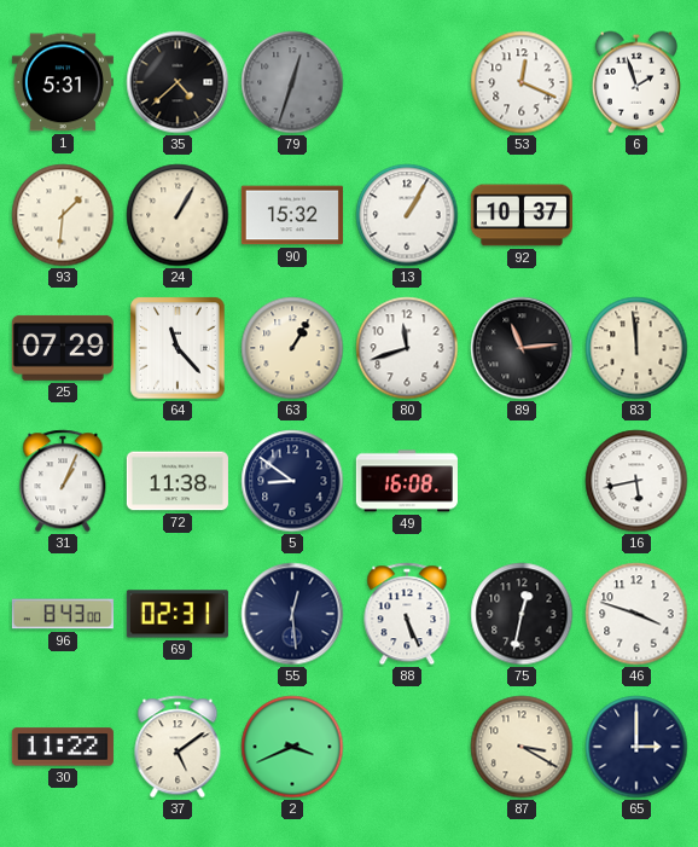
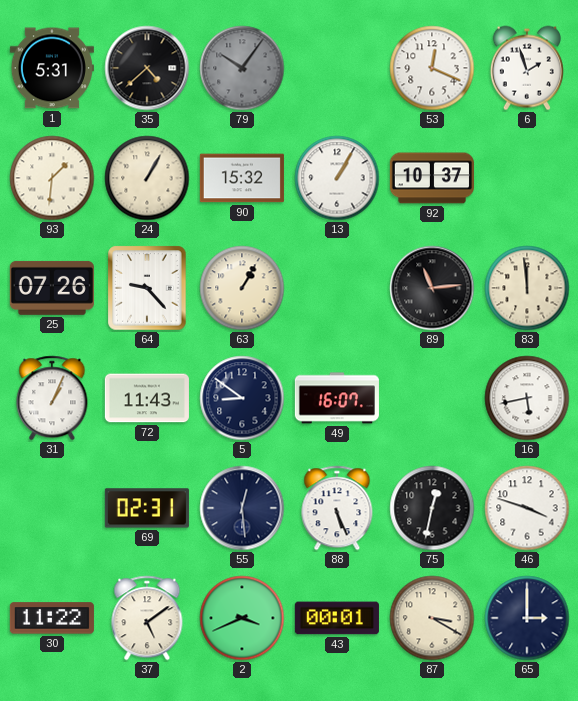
79: 12:33 -> 10:06 (242, 68)
25: 07:29 -> 07:26 (52, 288)
64: 11:23 -> 9:23 (147, 288)
80: 11:42 -> none (407, 348)
72: 11:38 -> 11:43 (147, 398)
49: 16:08 -> 16:07 (337, 398)
96: 8:43 -> none (63, 614)
43: none -> 00:01 (337, 618)
